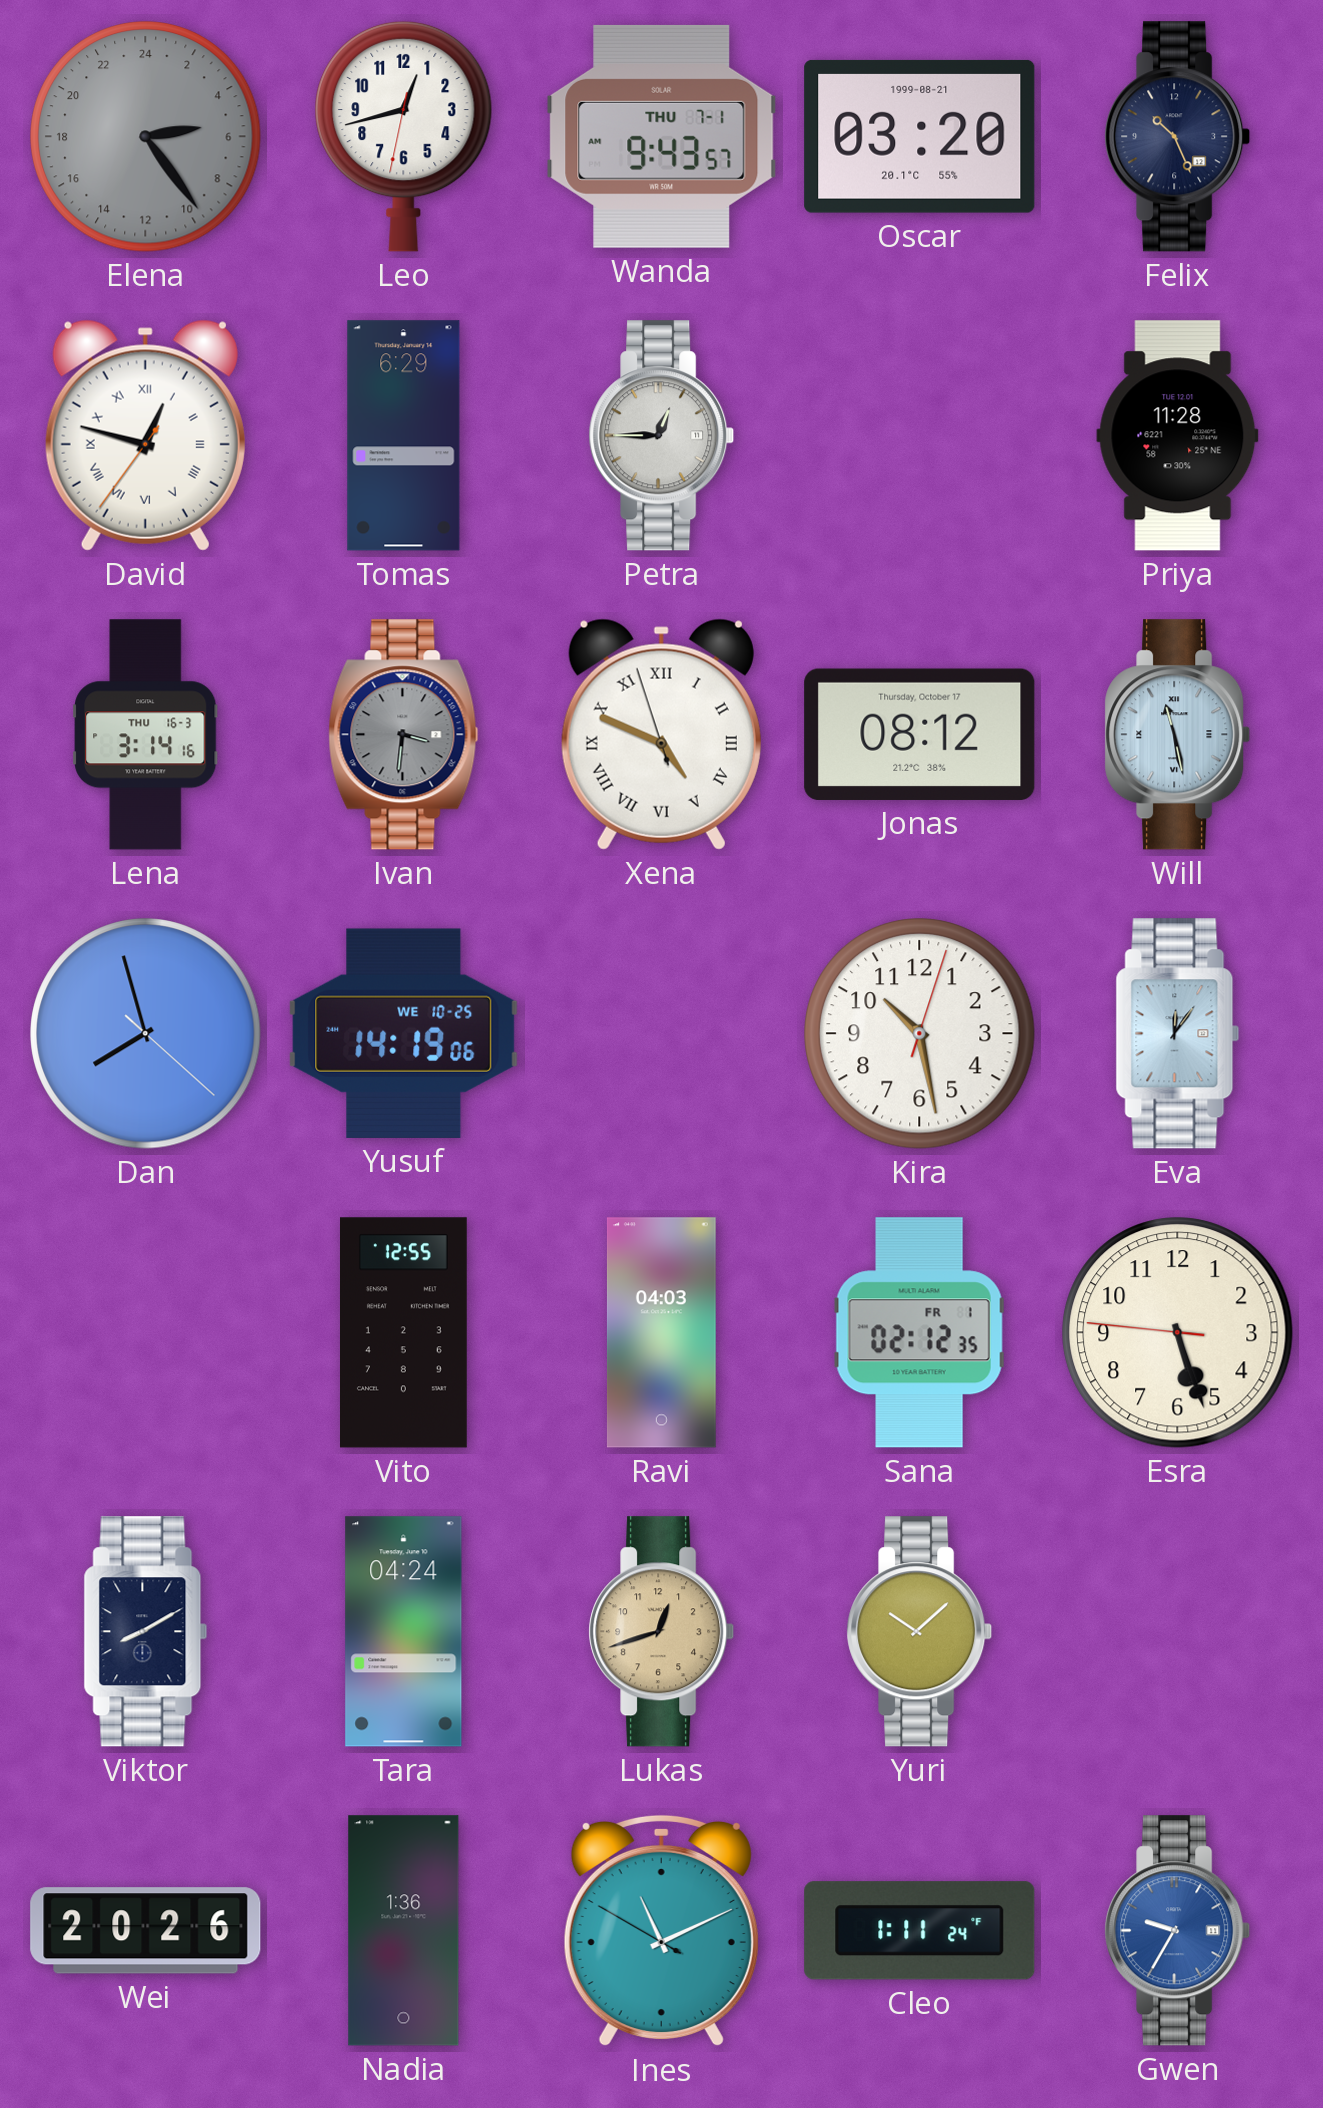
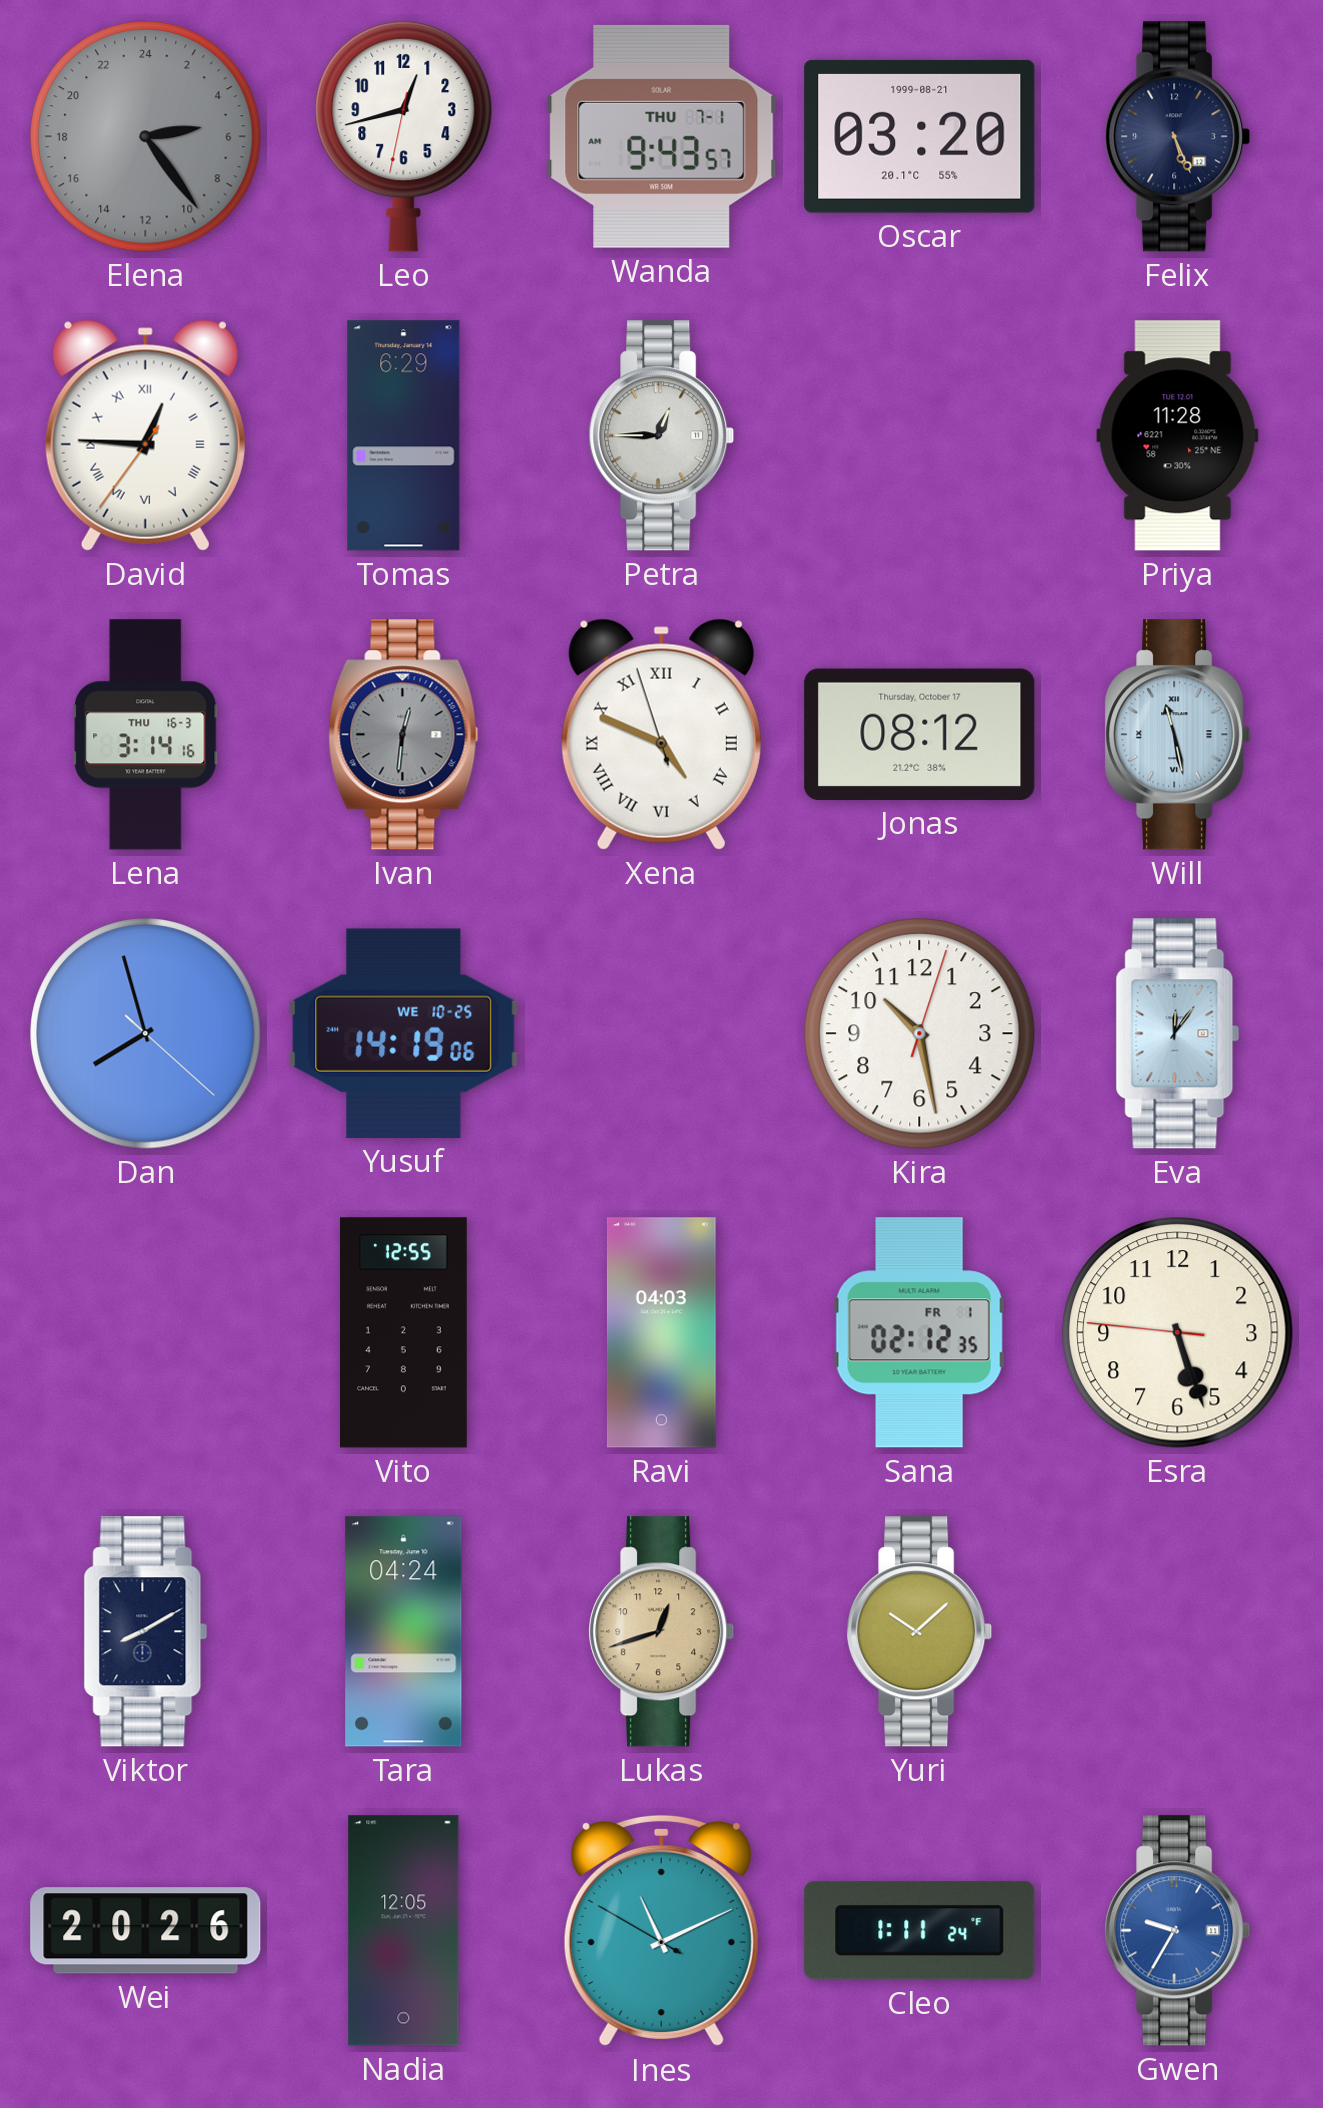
Felix: 10:26 -> 5:26 (1178, 137)
David: 12:47 -> 12:45 (145, 435)
Ivan: 3:31 -> 12:31 (404, 735)
Nadia: 1:36 -> 12:05 (404, 1931)
